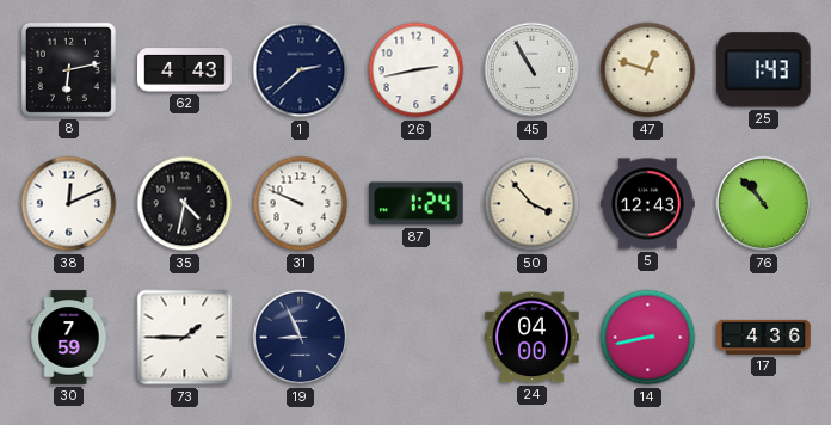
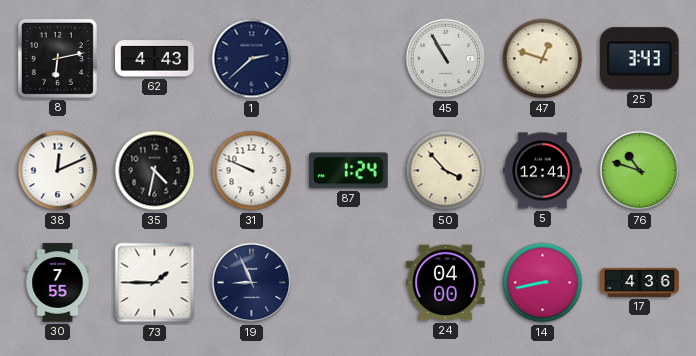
26: 2:43 -> none (417, 70)
25: 1:43 -> 3:43 (639, 59)
5: 12:43 -> 12:41 (543, 171)
76: 10:53 -> 10:48 (640, 171)
30: 7:59 -> 7:55 (58, 283)
